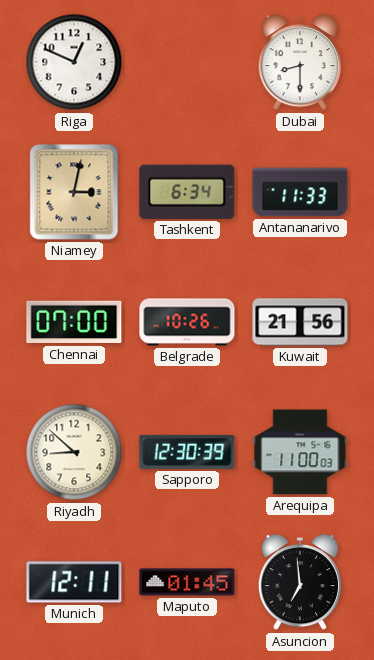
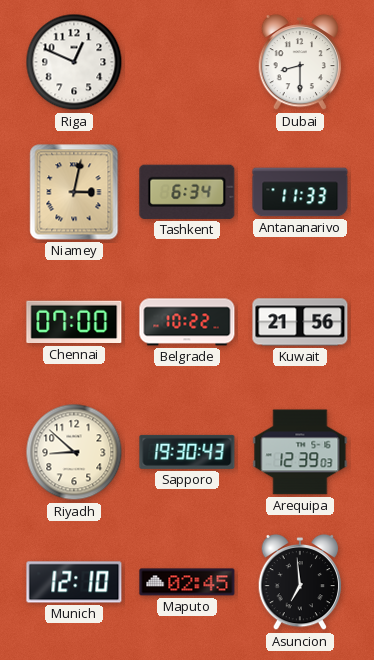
Belgrade: 10:26 -> 10:22 (187, 322)
Sapporo: 12:30 -> 19:30 (187, 452)
Arequipa: 11:00 -> 12:39 (300, 452)
Munich: 12:11 -> 12:10 (74, 582)
Maputo: 01:45 -> 02:45 (187, 582)
